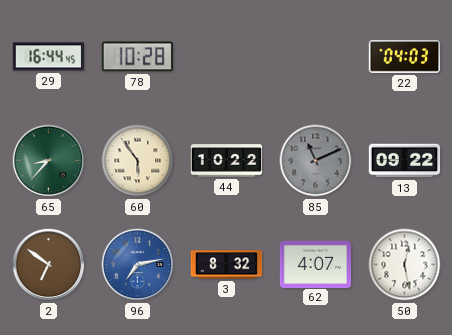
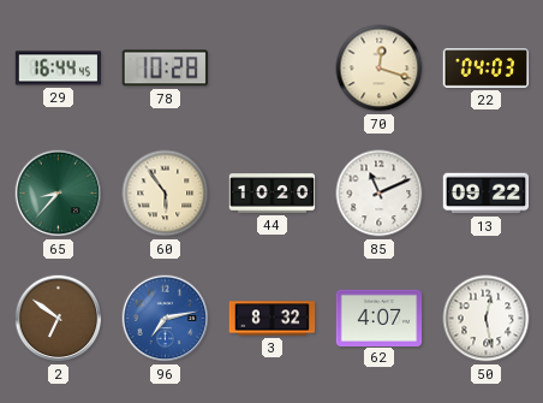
70: none -> 12:18 (380, 69)
44: 10:22 -> 10:20 (273, 194)
85 dial: grey -> white (380, 194)
